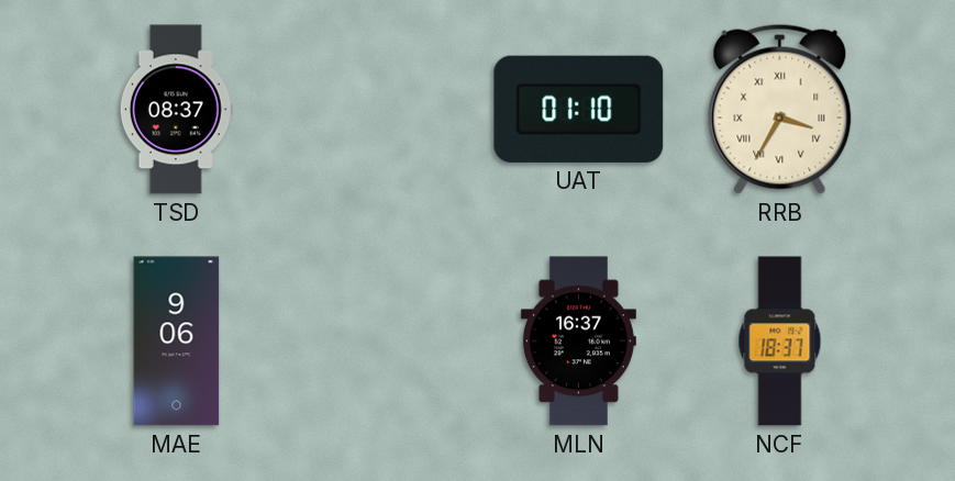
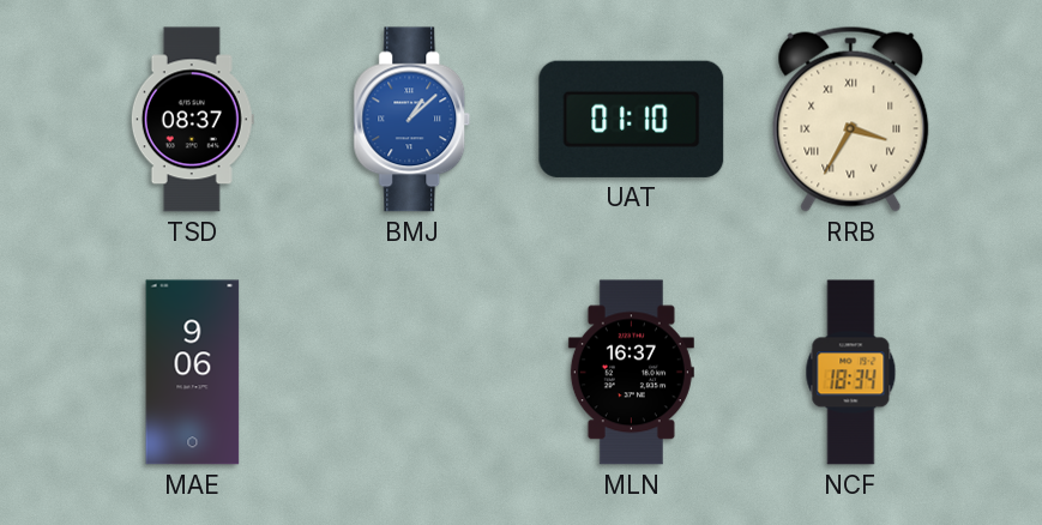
BMJ: none -> 1:08 (412, 120)
NCF: 18:37 -> 18:34 (851, 373)
